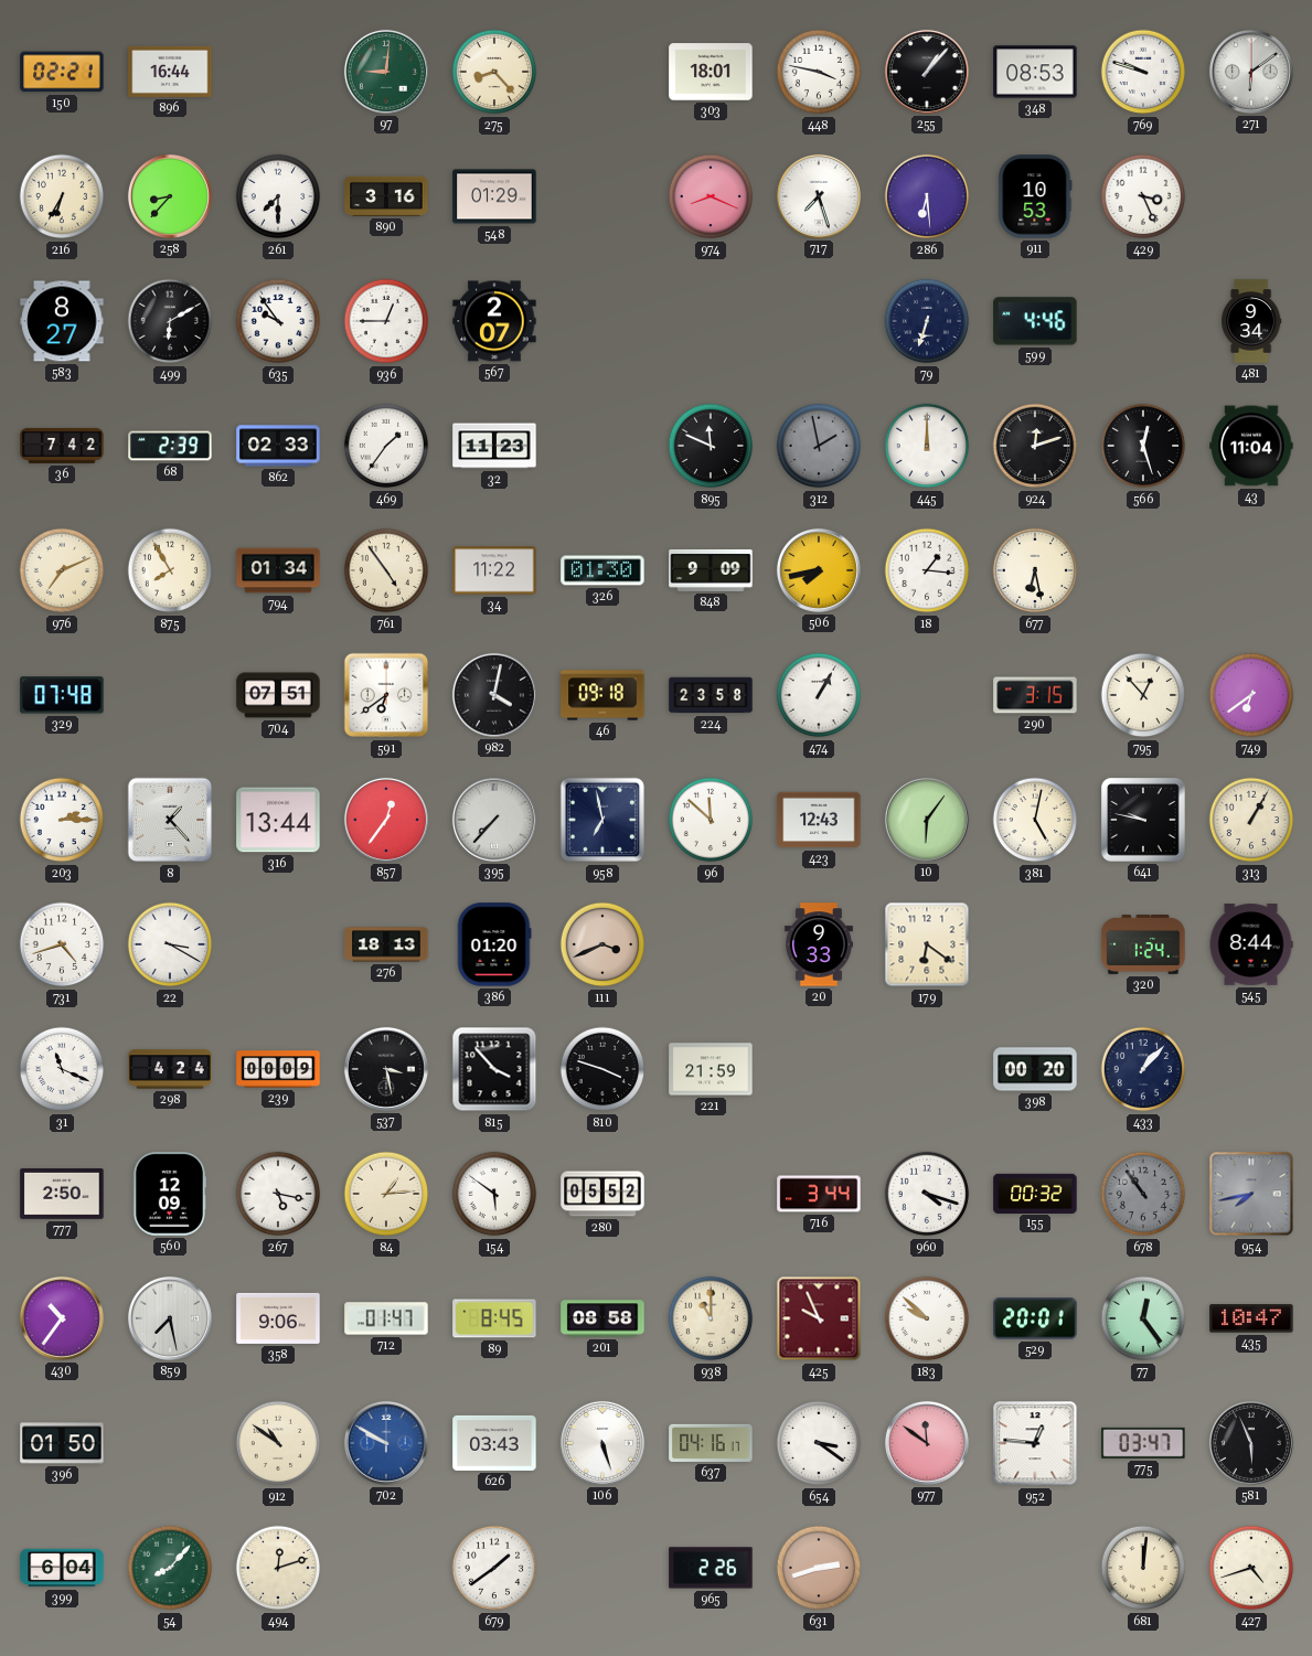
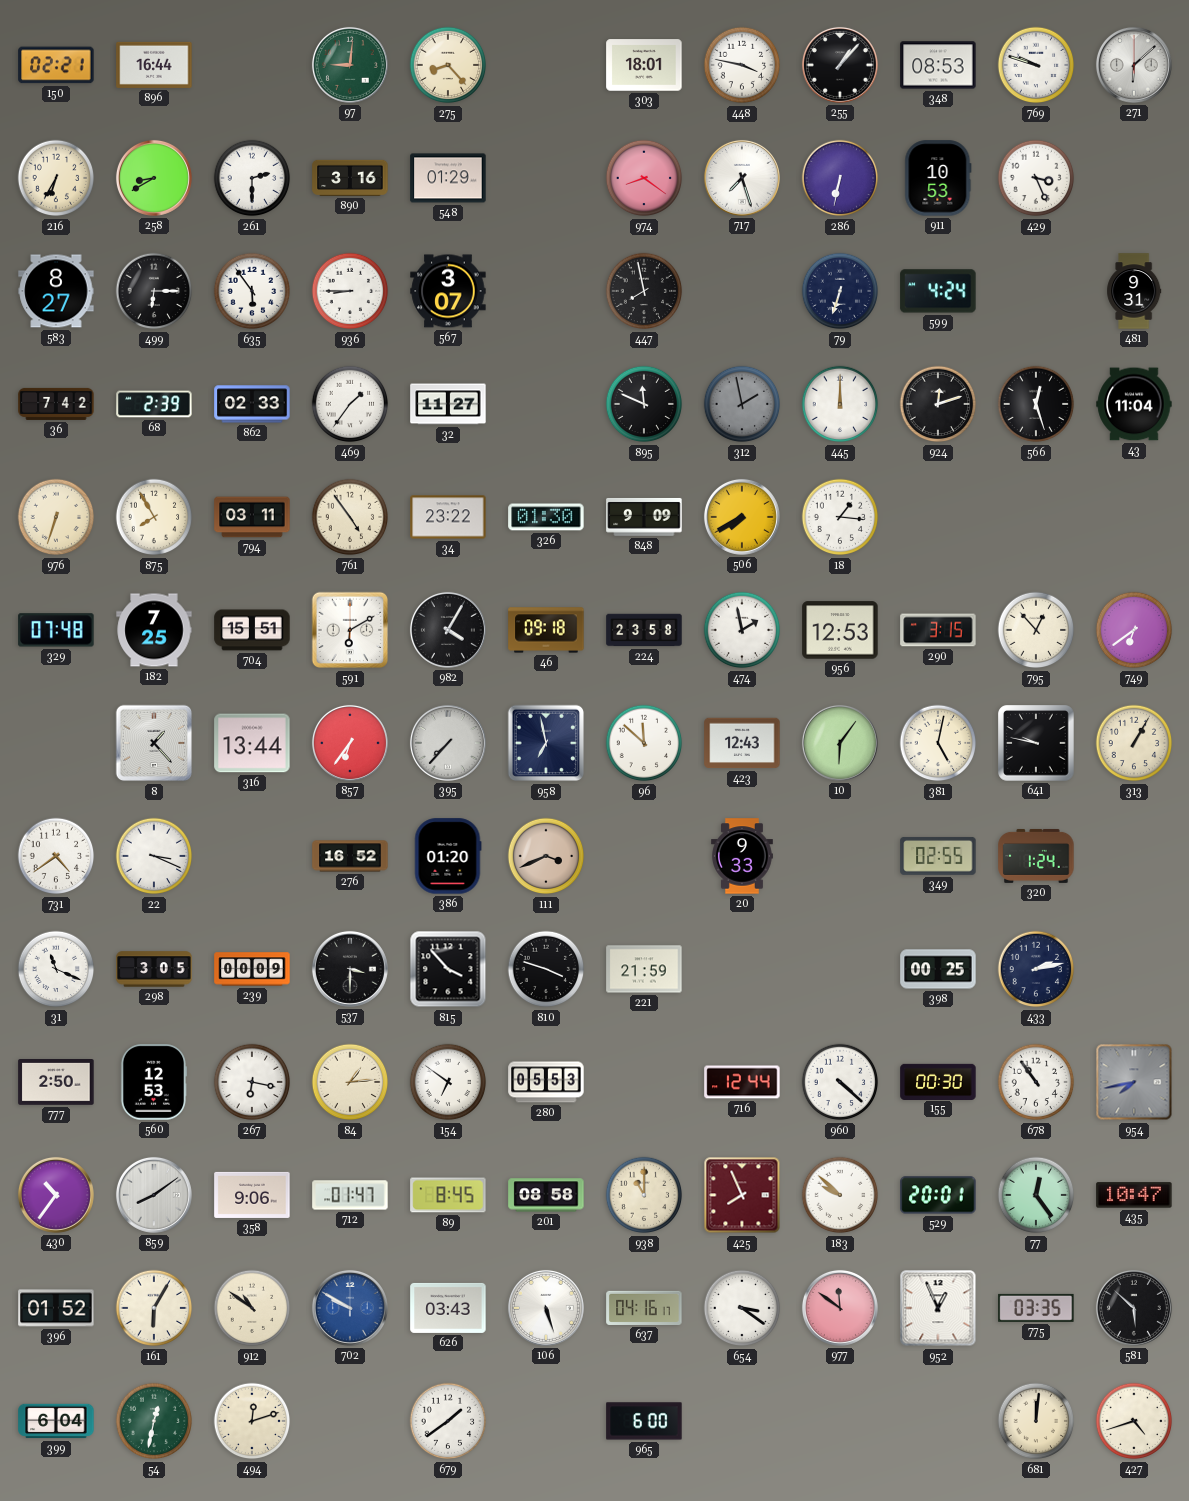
271: 6:09 -> 6:08 (1134, 65)
258: 8:37 -> 8:40 (154, 178)
261: 7:30 -> 2:30 (252, 178)
974: 8:19 -> 8:21 (644, 178)
286: 6:29 -> 6:32 (840, 178)
499: 6:10 -> 6:15 (154, 291)
635: 9:54 -> 5:54 (252, 291)
936: 12:45 -> 8:45 (350, 291)
567: 2:07 -> 3:07 (448, 291)
447: none -> 7:58 (644, 291)
599: 4:46 -> 4:24 (938, 291)
481: 9:34 -> 9:31 (1134, 291)
32: 11:23 -> 11:27 (448, 404)
976: 7:11 -> 6:33 (56, 517)
794: 01:34 -> 03:11 (252, 517)
34: 11:22 -> 23:22 (448, 517)
506: 7:43 -> 7:40 (742, 517)
677: 6:28 -> none (1035, 570)
182: none -> 7:25 (154, 630)
704: 07:51 -> 15:51 (252, 630)
591: 6:39 -> 6:10 (350, 630)
982: 4:02 -> 4:05 (448, 630)
474: 1:05 -> 1:58 (742, 630)
956: none -> 12:53 (840, 630)
203: 2:15 -> none (62, 820)
857: 12:36 -> 6:36 (350, 743)
731: 4:42 -> 4:39 (56, 856)
22: 3:20 -> 3:19 (154, 856)
276: 18:13 -> 16:52 (350, 856)
179: 6:21 -> none (927, 944)
349: none -> 02:55 (938, 856)
545: 8:44 -> none (1251, 944)
298: 4:24 -> 3:05 (154, 969)
537: 3:28 -> 3:30 (350, 969)
398: 00:20 -> 00:25 (938, 969)
433: 1:07 -> 2:13 (1036, 969)
560: 12:09 -> 12:53 (154, 1082)
267: 5:17 -> 6:17 (252, 1082)
154: 5:51 -> 6:51 (448, 1082)
280: 05:52 -> 05:53 (546, 1082)
716: 3:44 -> 12:44 (742, 1082)
960: 4:18 -> 4:22 (840, 1082)
155: 00:32 -> 00:30 (938, 1081)
678 dial: grey -> white (1036, 1082)
859: 7:28 -> 8:09 (154, 1195)
425: 9:56 -> 7:56 (742, 1195)
396: 01:50 -> 01:52 (56, 1308)
161: none -> 6:05 (154, 1308)
952: 12:46 -> 12:56 (938, 1308)
775: 03:47 -> 03:35 (1036, 1308)
581: 5:56 -> 5:52 (1134, 1308)
54: 8:07 -> 12:32 (154, 1421)
965: 2:26 -> 6:00 (644, 1421)
631: 2:42 -> none (819, 1568)
